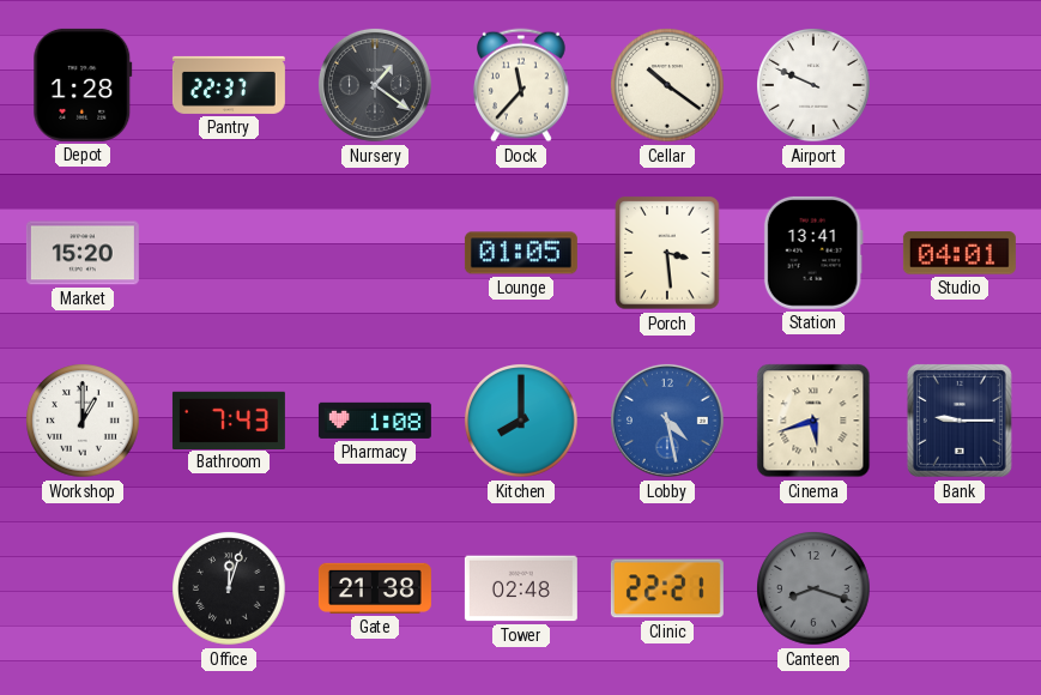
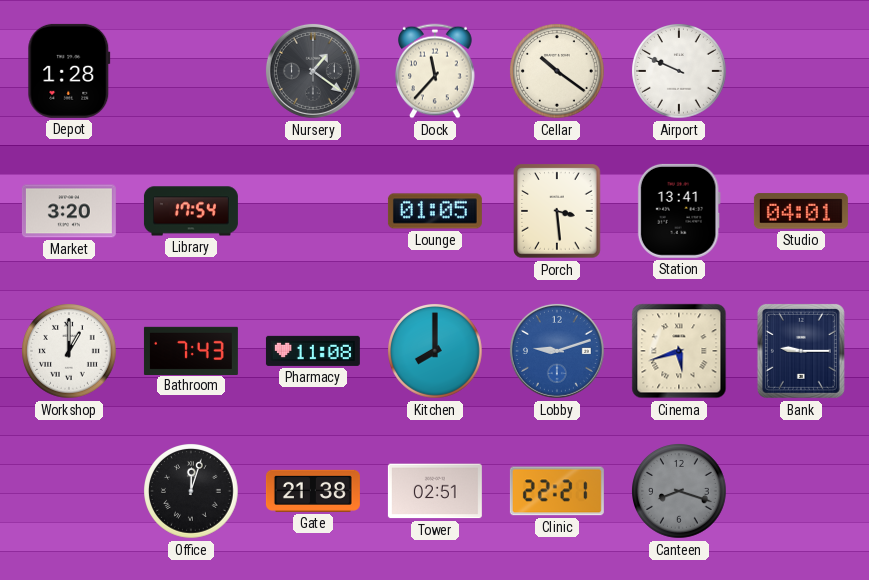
Pantry: 22:37 -> none (229, 85)
Market: 15:20 -> 3:20 (69, 211)
Library: none -> 17:54 (191, 211)
Pharmacy: 1:08 -> 11:08 (313, 351)
Lobby: 4:28 -> 9:12 (557, 351)
Tower: 02:48 -> 02:51 (435, 491)
